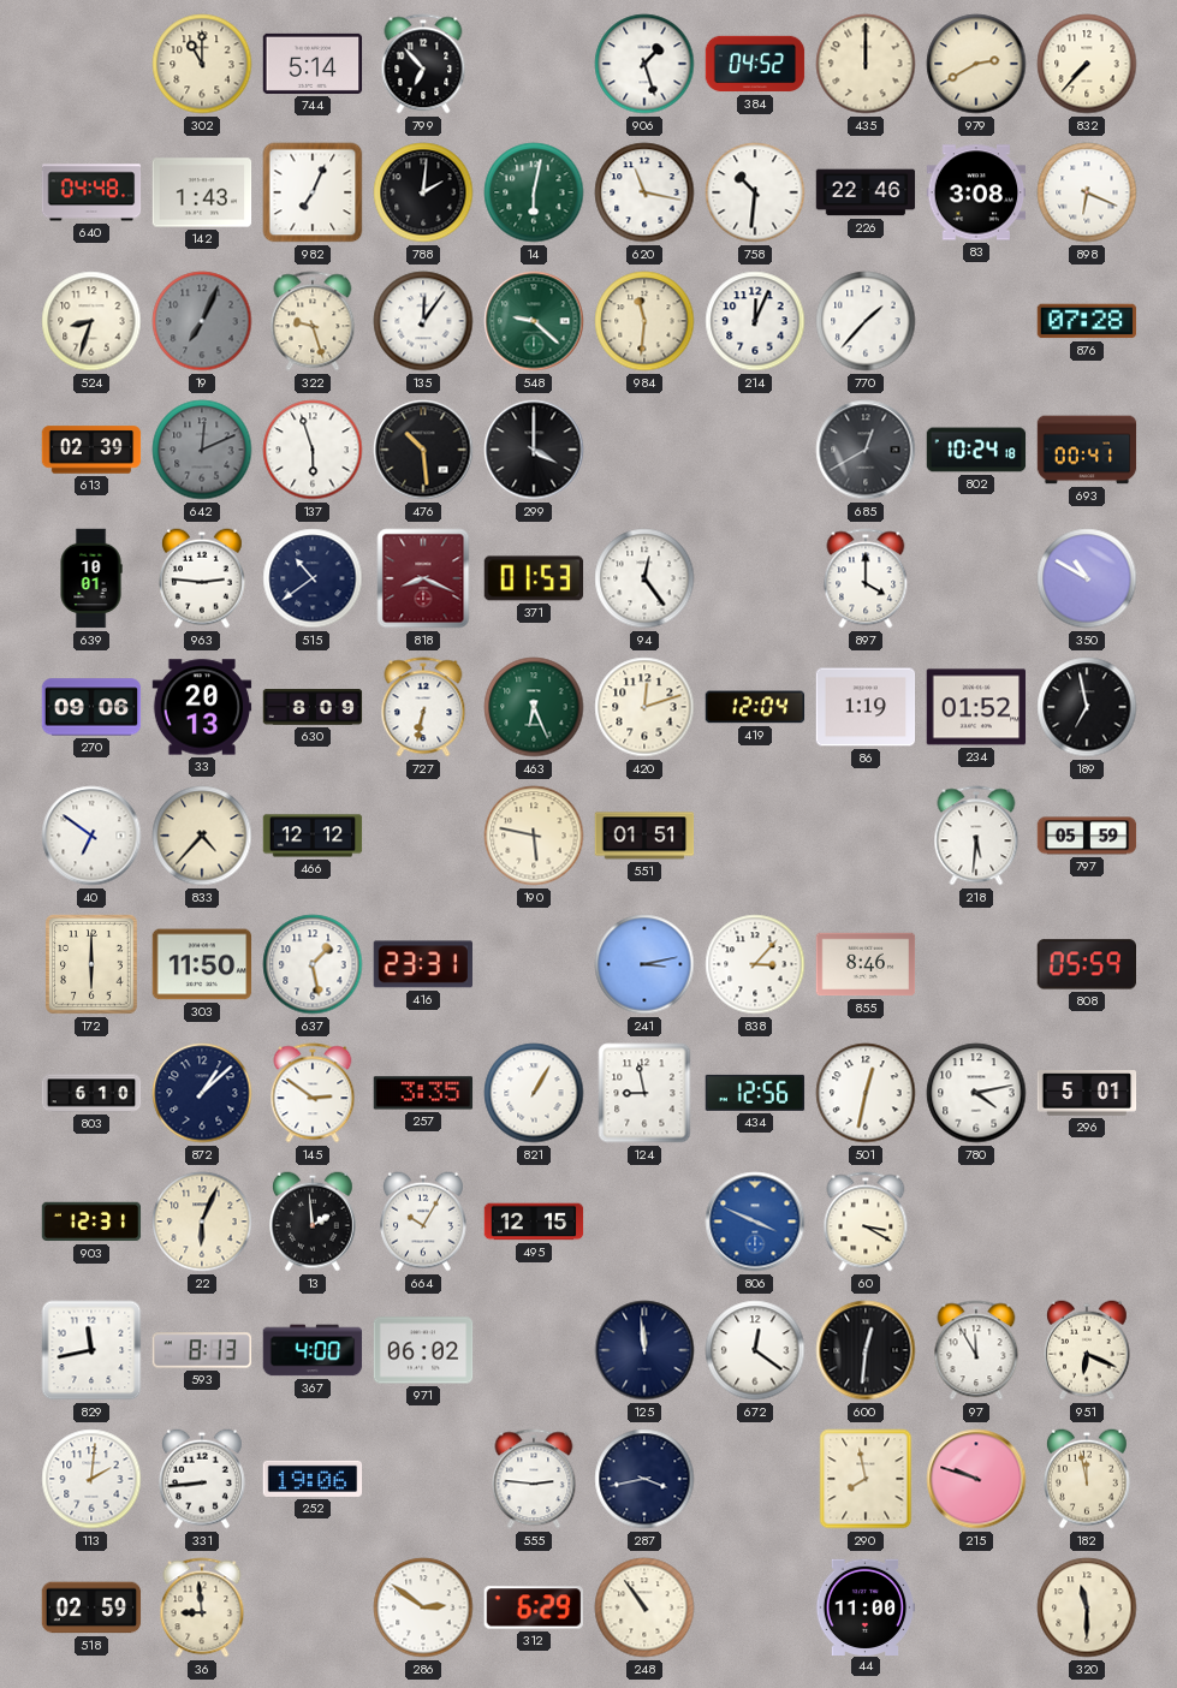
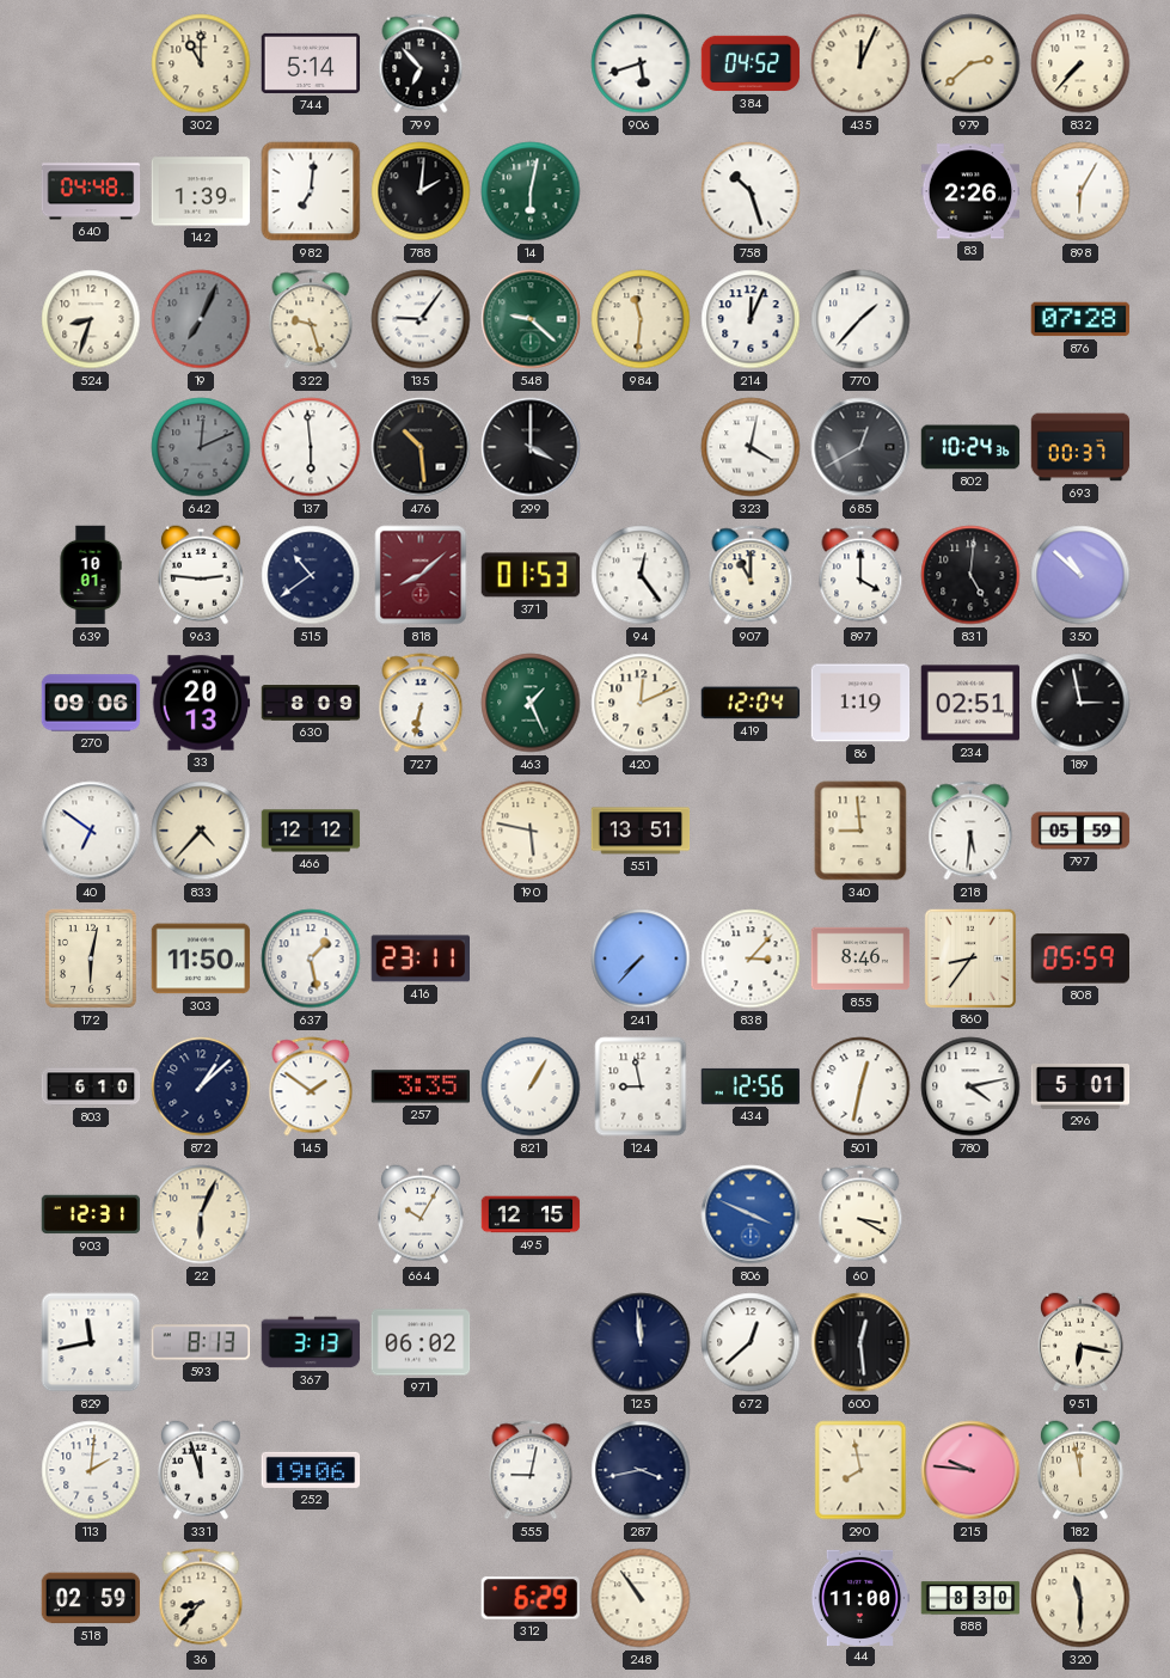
906: 1:27 -> 5:42 (641, 63)
435: 12:00 -> 12:04 (860, 63)
979: 2:40 -> 2:38 (970, 63)
142: 1:43 -> 1:39 (201, 191)
982: 7:04 -> 7:01 (311, 191)
620: 11:17 -> none (644, 192)
758: 10:31 -> 10:27 (751, 191)
226: 22:46 -> none (866, 192)
83: 3:08 -> 2:26 (970, 191)
898: 6:19 -> 6:05 (1080, 191)
135: 12:06 -> 9:06 (421, 319)
613: 02:39 -> none (91, 450)
137: 5:57 -> 5:59 (311, 447)
323: none -> 4:02 (751, 447)
802: 10:24:18 -> 10:24:36 (970, 447)
693: 00:41 -> 00:37 (1080, 447)
818: 8:19 -> 8:08 (421, 575)
907: none -> 11:00 (751, 575)
831: none -> 5:01 (970, 575)
350: 10:50 -> 10:52 (1080, 575)
463: 6:26 -> 1:26 (531, 703)
420: 12:12 -> 12:11 (641, 703)
234: 01:52 -> 02:51 (970, 703)
189: 6:58 -> 2:58 (1080, 703)
551: 01:51 -> 13:51 (641, 831)
340: none -> 8:59 (860, 831)
172: 6:00 -> 6:02 (92, 960)
416: 23:31 -> 23:11 (419, 959)
241: 3:13 -> 7:37 (641, 959)
860: none -> 8:36 (969, 957)
145: 2:51 -> 1:51 (311, 1086)
13: 1:59 -> none (313, 1222)
367: 4:00 -> 3:13 (311, 1342)
672: 12:21 -> 12:38 (751, 1342)
600: 12:31 -> 12:29 (860, 1342)
97: 11:55 -> none (976, 1350)
951: 6:19 -> 6:17 (1080, 1342)
331: 8:44 -> 11:57 (201, 1470)
555: 2:46 -> 9:02 (531, 1470)
215: 9:48 -> 9:46 (970, 1470)
36: 8:59 -> 8:37 (201, 1598)
286: 2:51 -> none (423, 1607)
888: none -> 8:30 (970, 1598)
